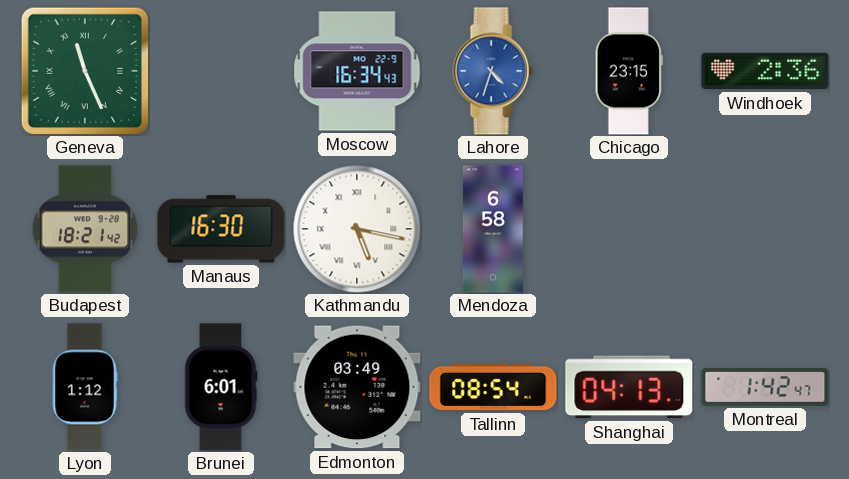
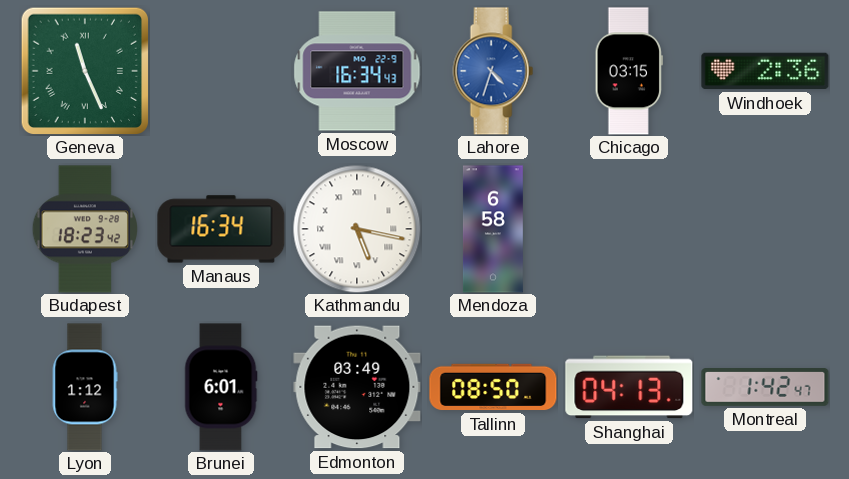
Chicago: 23:15 -> 03:15 (629, 71)
Budapest: 18:21 -> 18:23 (85, 229)
Manaus: 16:30 -> 16:34 (221, 229)
Tallinn: 08:54 -> 08:50 (493, 387)
